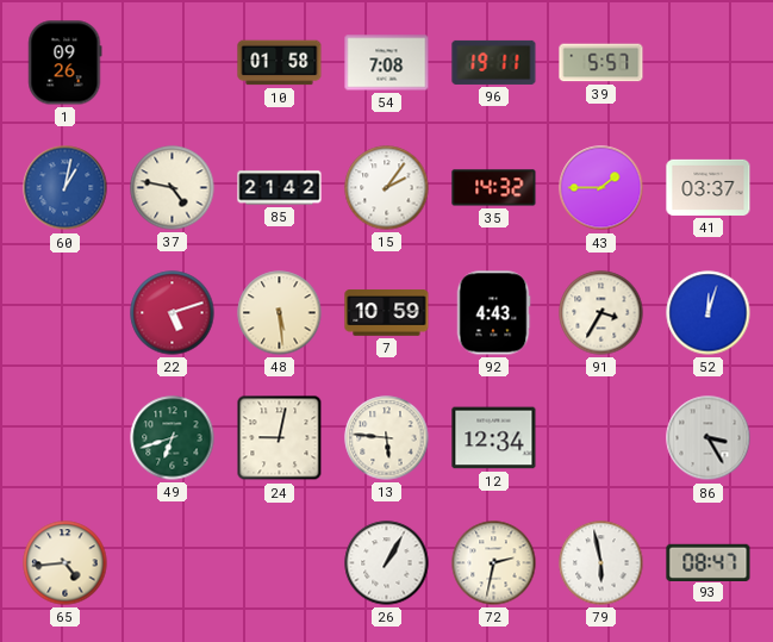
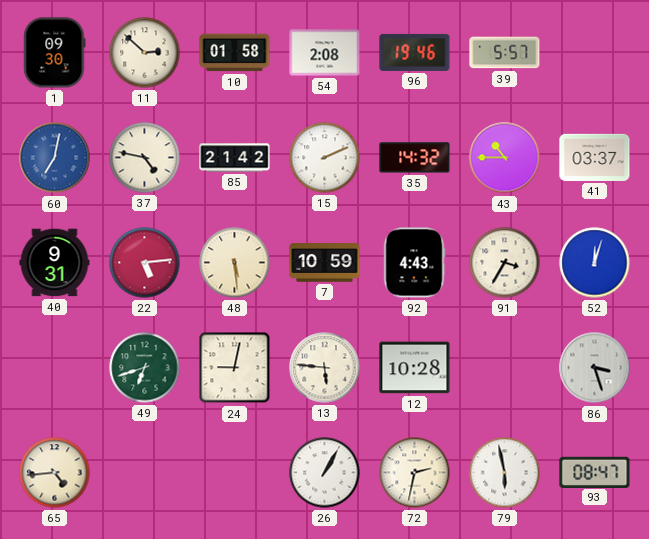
1: 09:26 -> 09:30 (55, 53)
11: none -> 2:52 (145, 53)
54: 7:08 -> 2:08 (325, 53)
96: 19:11 -> 19:46 (415, 52)
60: 1:02 -> 7:02 (55, 158)
15: 2:06 -> 2:11 (325, 158)
43: 1:45 -> 10:45 (505, 158)
40: none -> 9:31 (55, 263)
22: 5:12 -> 5:14 (145, 263)
12: 12:34 -> 10:28 (415, 368)
86: 3:25 -> 3:27 (595, 368)
